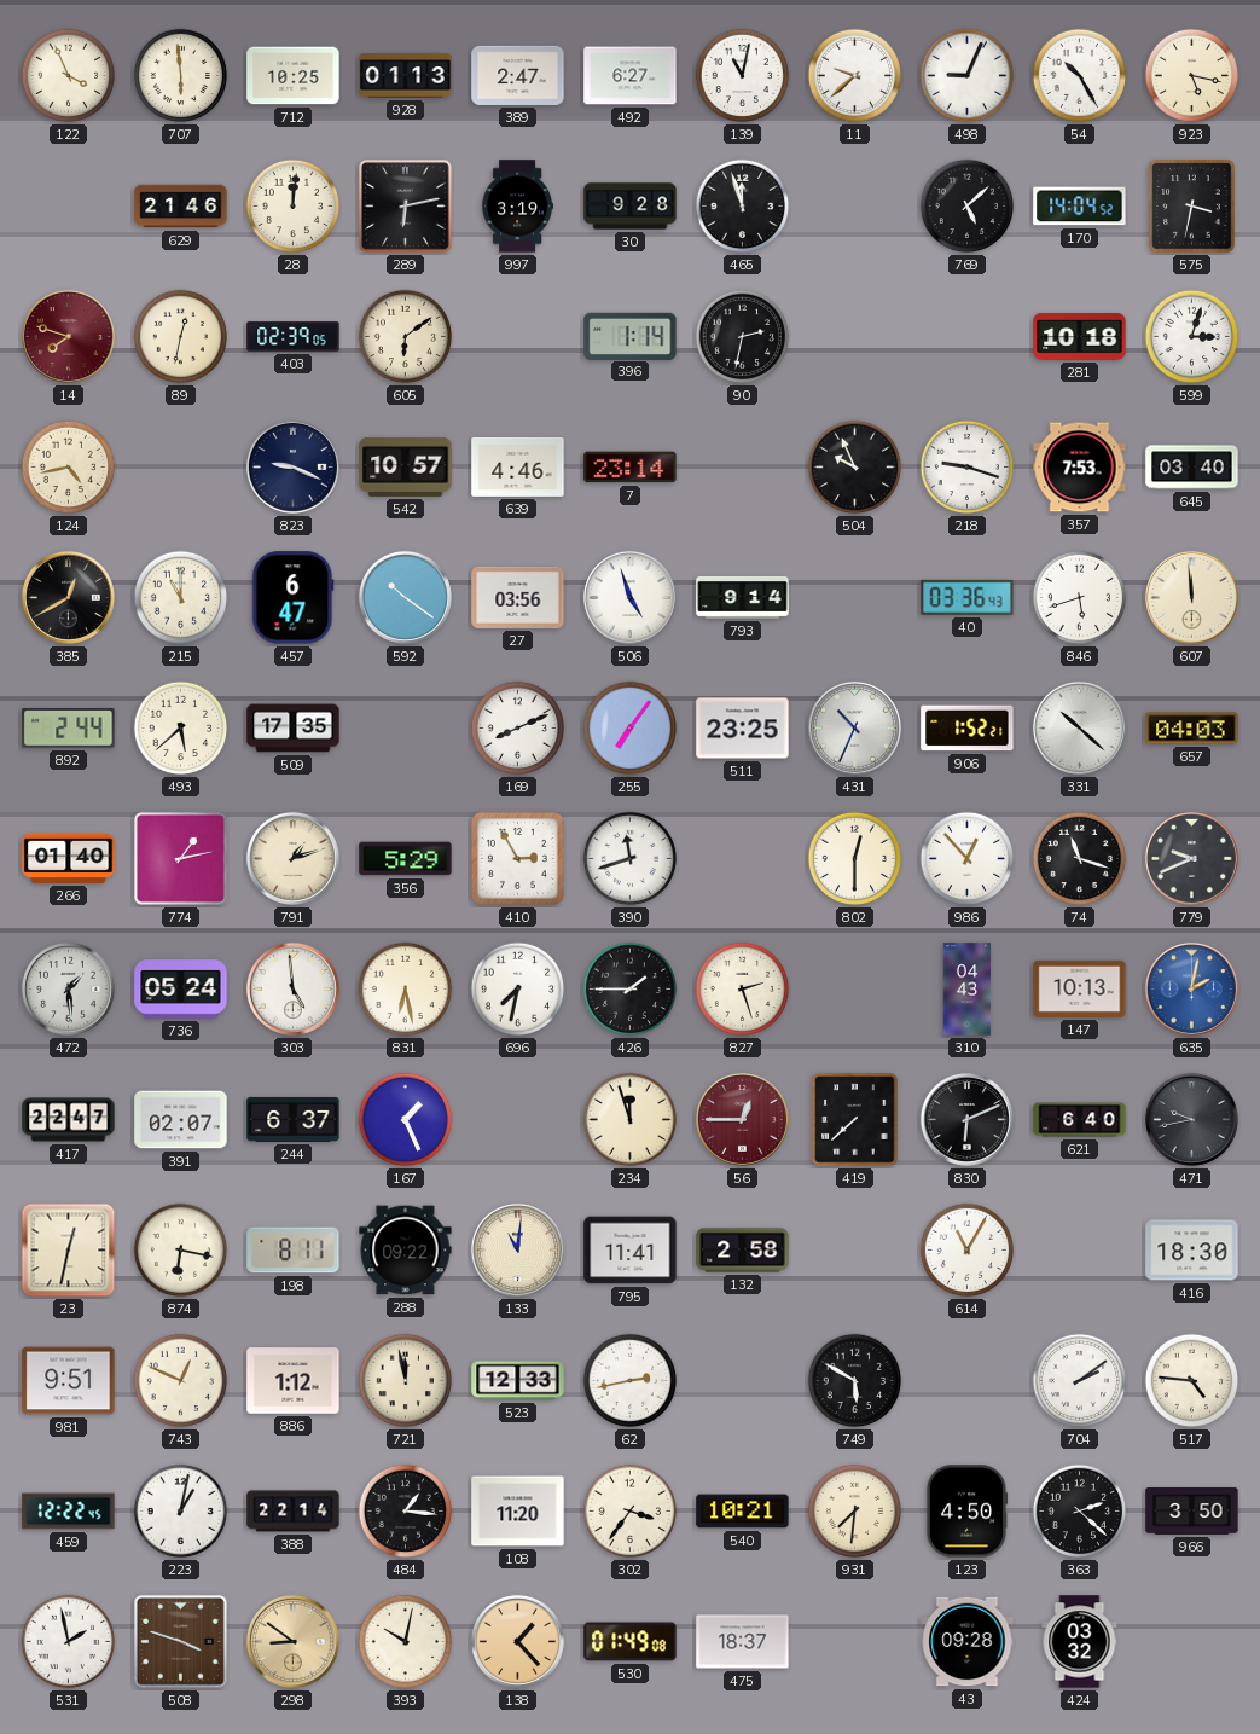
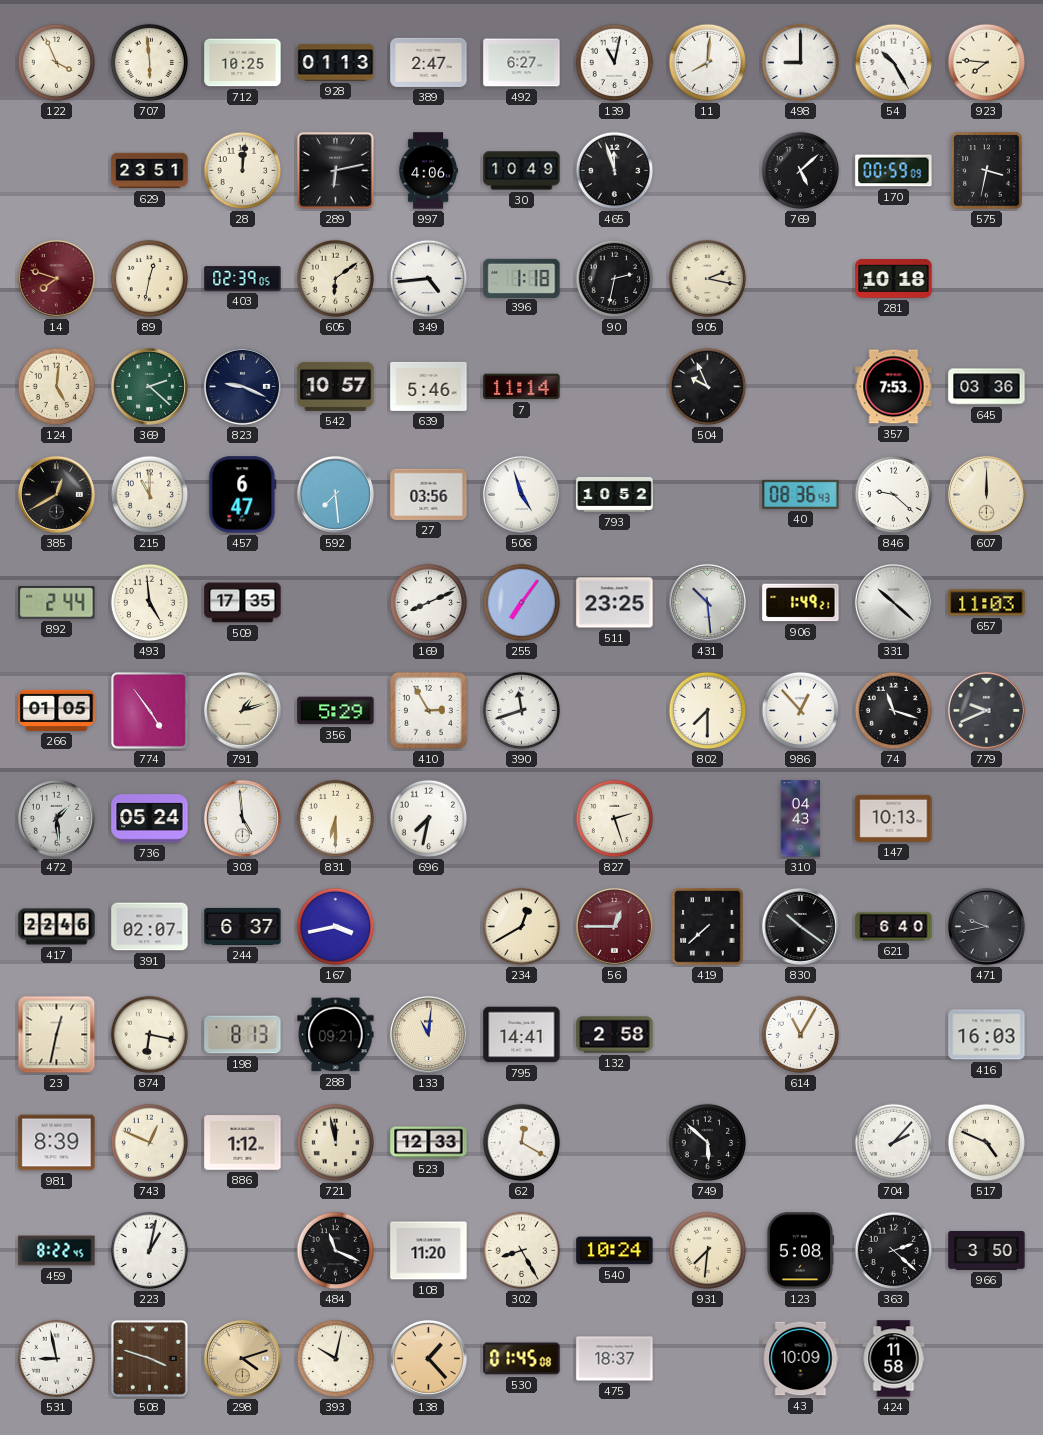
11: 9:38 -> 8:01 (708, 63)
498: 9:04 -> 9:00 (801, 63)
923: 5:17 -> 7:46 (987, 63)
629: 21:46 -> 23:51 (150, 171)
997: 3:19 -> 4:06 (428, 171)
30: 9:28 -> 10:49 (522, 171)
170: 14:04 -> 00:59 (894, 171)
349: none -> 4:44 (429, 279)
396: 1:14 -> 1:18 (522, 278)
905: none -> 2:17 (708, 279)
599: 3:03 -> none (1192, 337)
124: 4:43 -> 5:01 (57, 387)
369: none -> 2:22 (149, 386)
639: 4:46 -> 5:46 (429, 386)
7: 23:14 -> 11:14 (522, 387)
218: 9:18 -> none (968, 468)
645: 03:40 -> 03:36 (987, 387)
592: 10:21 -> 7:29 (335, 494)
793: 9:14 -> 10:52 (615, 494)
40: 03:36 -> 08:36 (801, 494)
846: 5:42 -> 9:22 (894, 495)
607: 11:59 -> 12:00 (986, 494)
493: 5:38 -> 4:59 (150, 603)
431: 10:34 -> 10:29 (707, 602)
906: 1:52 -> 1:49 (801, 603)
657: 04:03 -> 11:03 (987, 603)
266: 01:40 -> 01:05 (57, 710)
774: 1:13 -> 4:54 (150, 711)
802: 12:30 -> 7:30 (708, 711)
831: 6:28 -> 6:30 (336, 819)
426: 1:45 -> none (631, 990)
635: 2:02 -> none (1191, 988)
417: 22:47 -> 22:46 (57, 927)
167: 1:26 -> 3:43 (336, 927)
234: 11:57 -> 12:40 (522, 927)
830: 6:11 -> 10:21 (800, 926)
198: 8:11 -> 8:13 (243, 1035)
288: 09:22 -> 09:21 (336, 1035)
795: 11:41 -> 14:41 (522, 1035)
416: 18:30 -> 16:03 (987, 1035)
981: 9:51 -> 8:39 (57, 1143)
62: 2:43 -> 12:20 (522, 1143)
749: 5:50 -> 5:52 (708, 1143)
704: 2:09 -> 2:07 (894, 1143)
517: 4:46 -> 4:49 (987, 1143)
459: 12:22 -> 8:22 (57, 1251)
388: 22:14 -> none (294, 1512)
484: 1:16 -> 11:19 (336, 1251)
302: 3:36 -> 8:25 (522, 1251)
540: 10:21 -> 10:24 (615, 1251)
123: 4:50 -> 5:08 (800, 1251)
531: 1:58 -> 8:58 (57, 1359)
298: 8:51 -> 4:12 (242, 1358)
530: 01:49 -> 01:45 (522, 1359)
43: 09:28 -> 10:09 (801, 1359)
424: 03:32 -> 11:58 (894, 1359)
